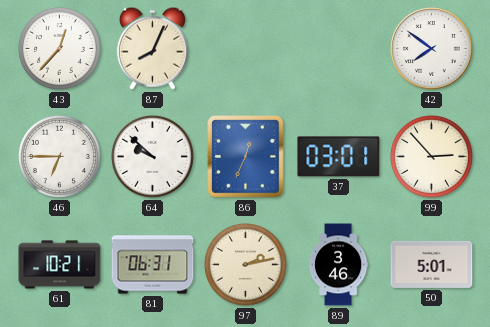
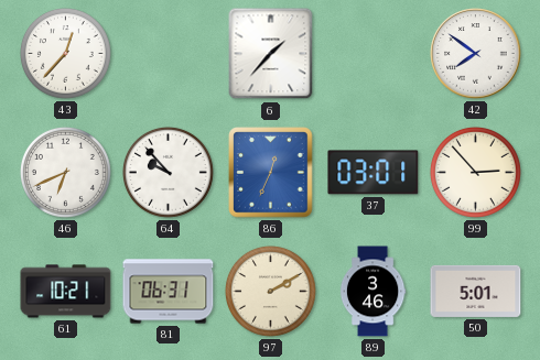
87: 8:04 -> none (152, 48)
6: none -> 1:37 (271, 54)
46: 6:45 -> 6:41 (65, 172)
64: 9:52 -> 9:53 (168, 172)
97: 2:13 -> 2:10 (270, 291)
